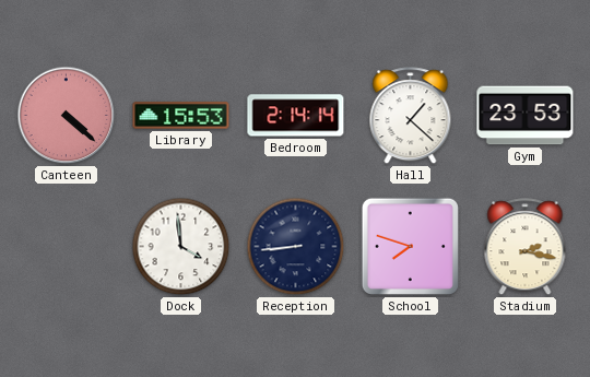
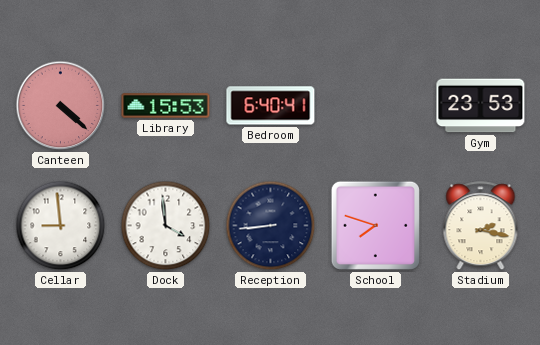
Bedroom: 2:14 -> 6:40 (271, 106)
Hall: 1:22 -> none (411, 116)
Cellar: none -> 8:59 (61, 226)
